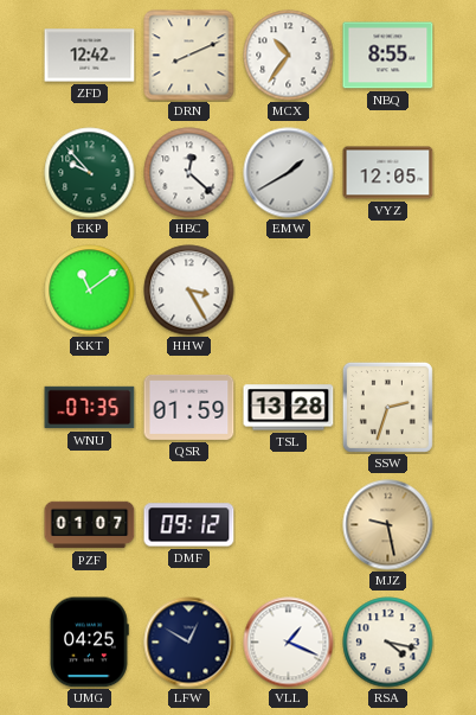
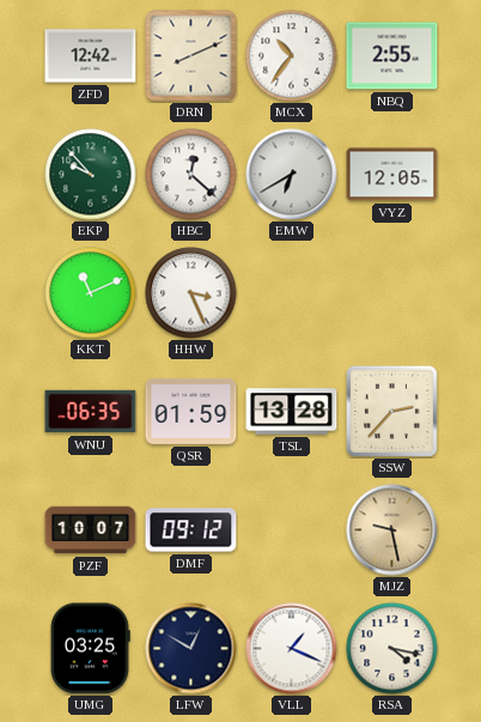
NBQ: 8:55 -> 2:55 (392, 56)
EMW: 1:40 -> 6:40 (292, 175)
KKT: 11:09 -> 11:11 (91, 293)
HHW: 3:25 -> 3:26 (191, 293)
WNU: 07:35 -> 06:35 (91, 412)
SSW: 2:33 -> 2:37 (391, 411)
PZF: 01:07 -> 10:07 (91, 530)
UMG: 04:25 -> 03:25 (90, 649)
